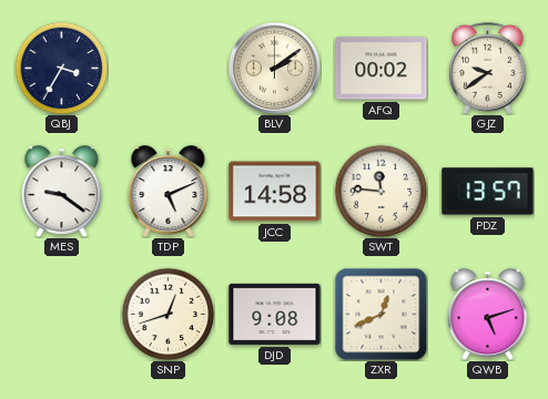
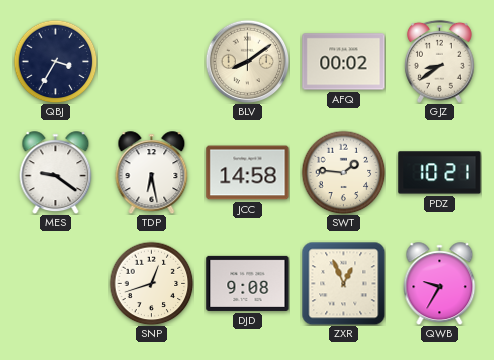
BLV: 2:09 -> 8:09 (247, 61)
GJZ: 9:39 -> 8:39 (439, 61)
TDP: 5:11 -> 6:28 (152, 173)
SWT: 11:46 -> 1:46 (343, 172)
PDZ: 13:57 -> 10:21 (440, 173)
ZXR: 12:41 -> 12:56 (343, 283)
QWB: 5:12 -> 9:35 (440, 284)
